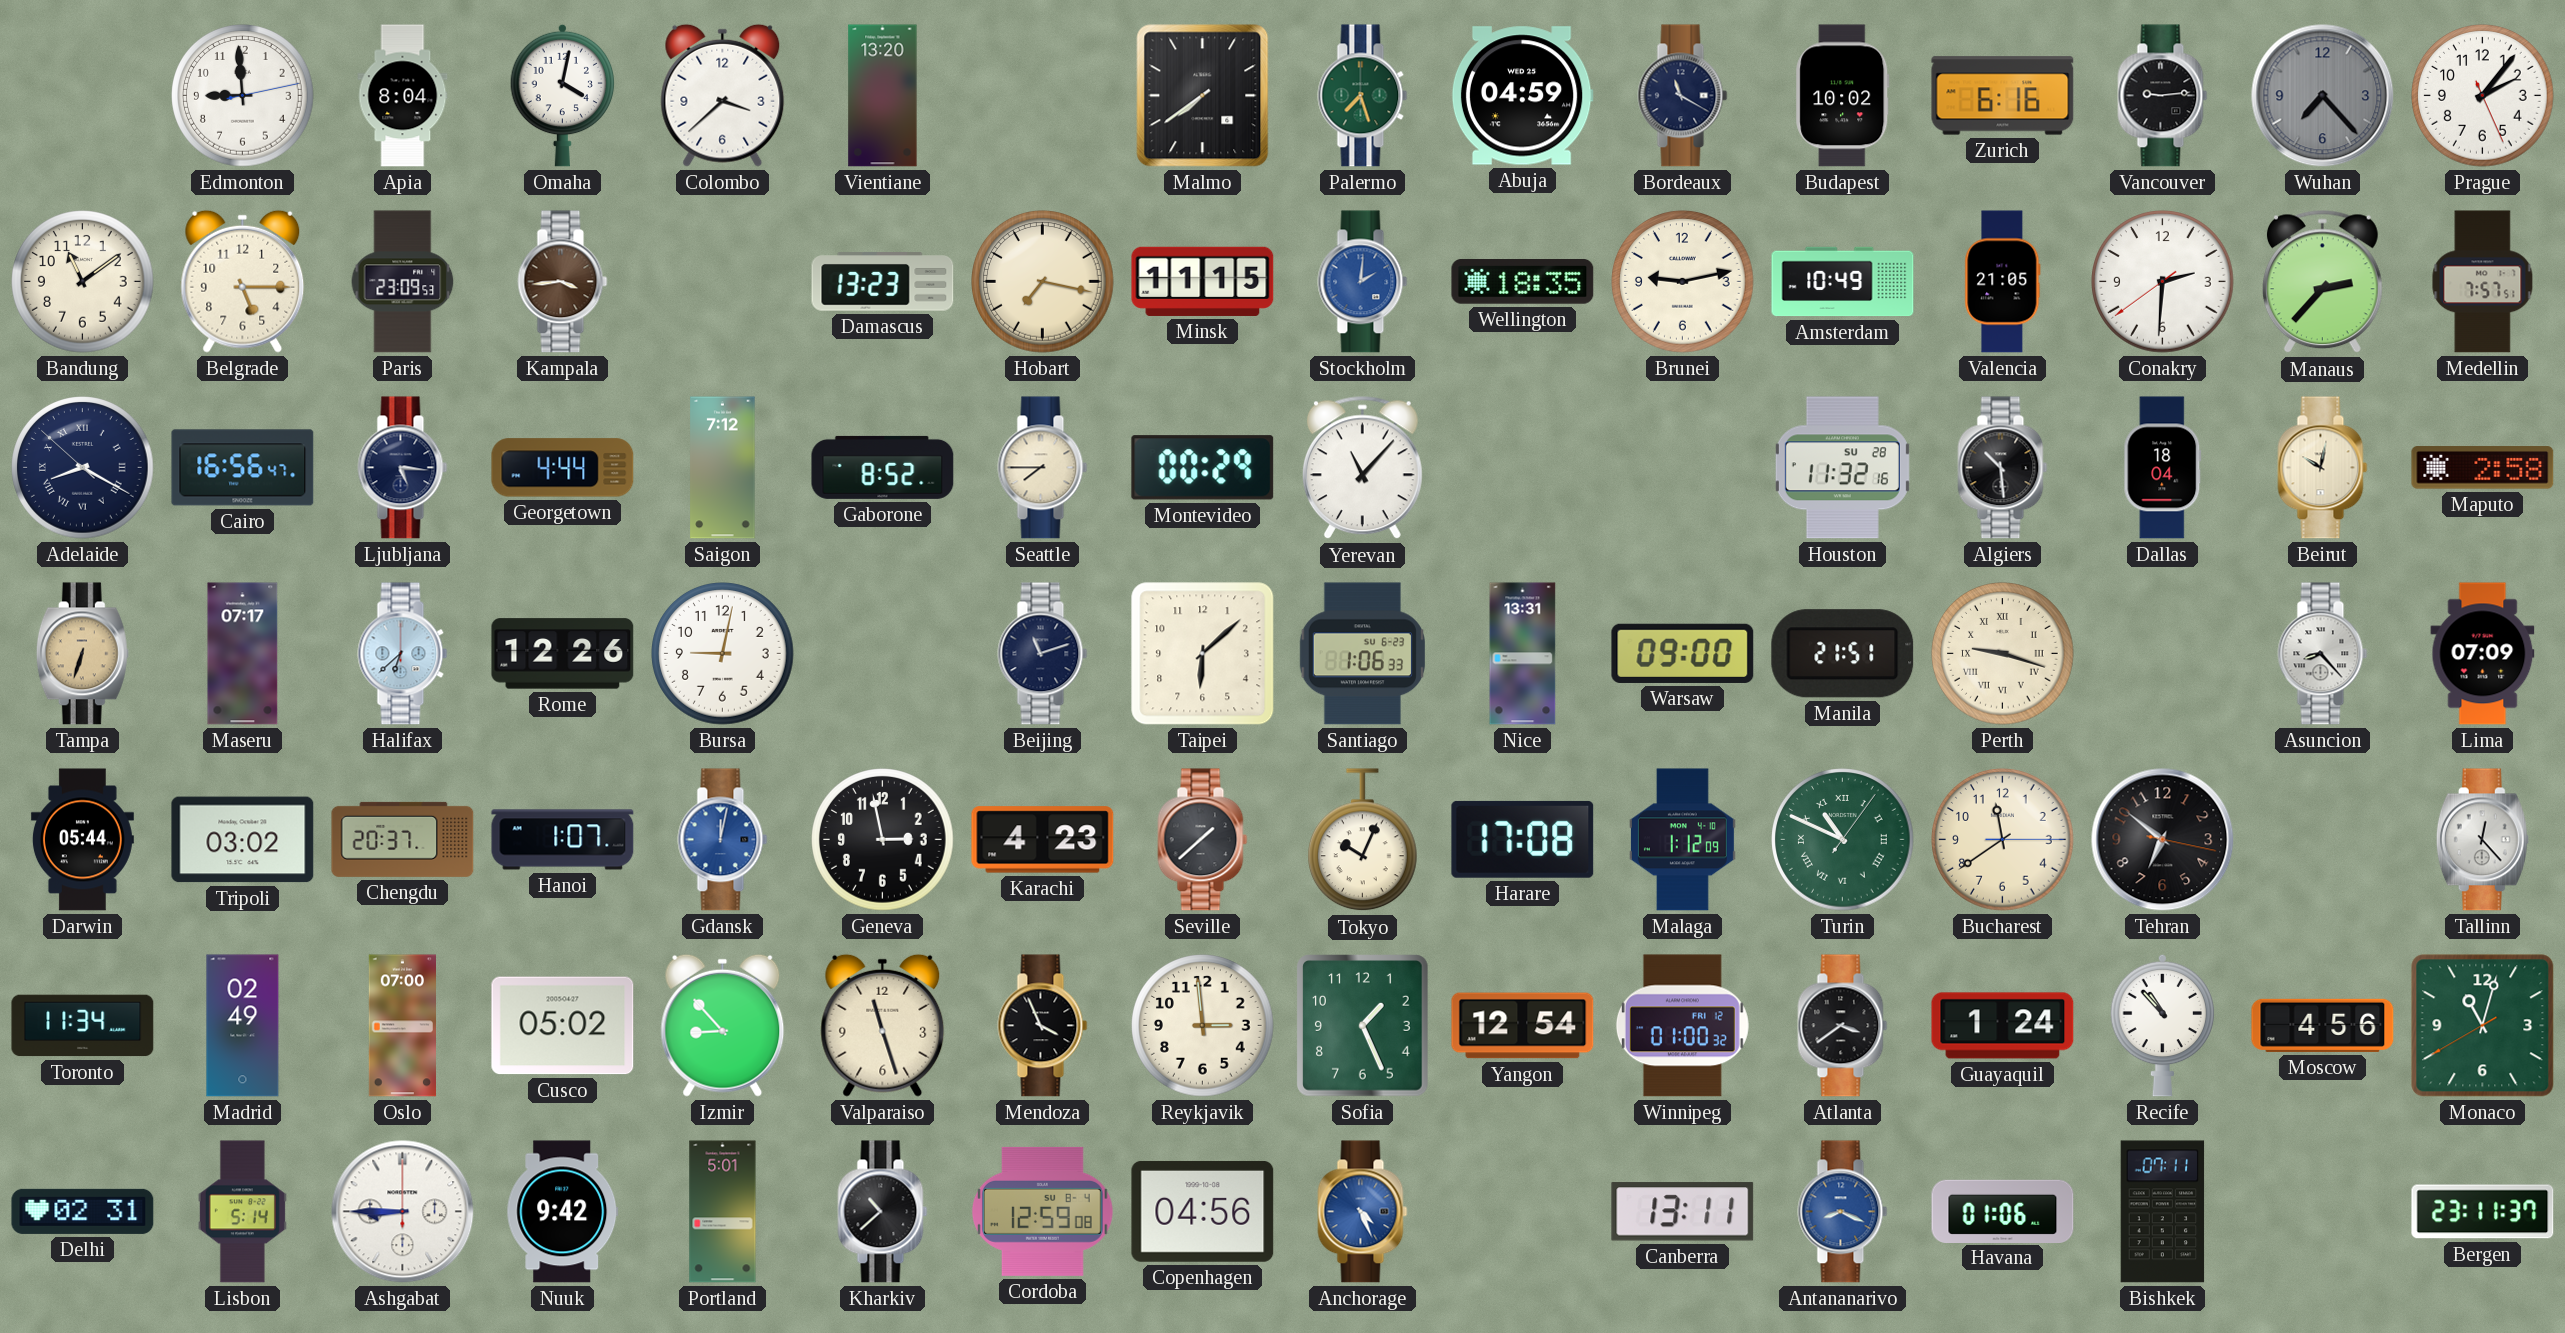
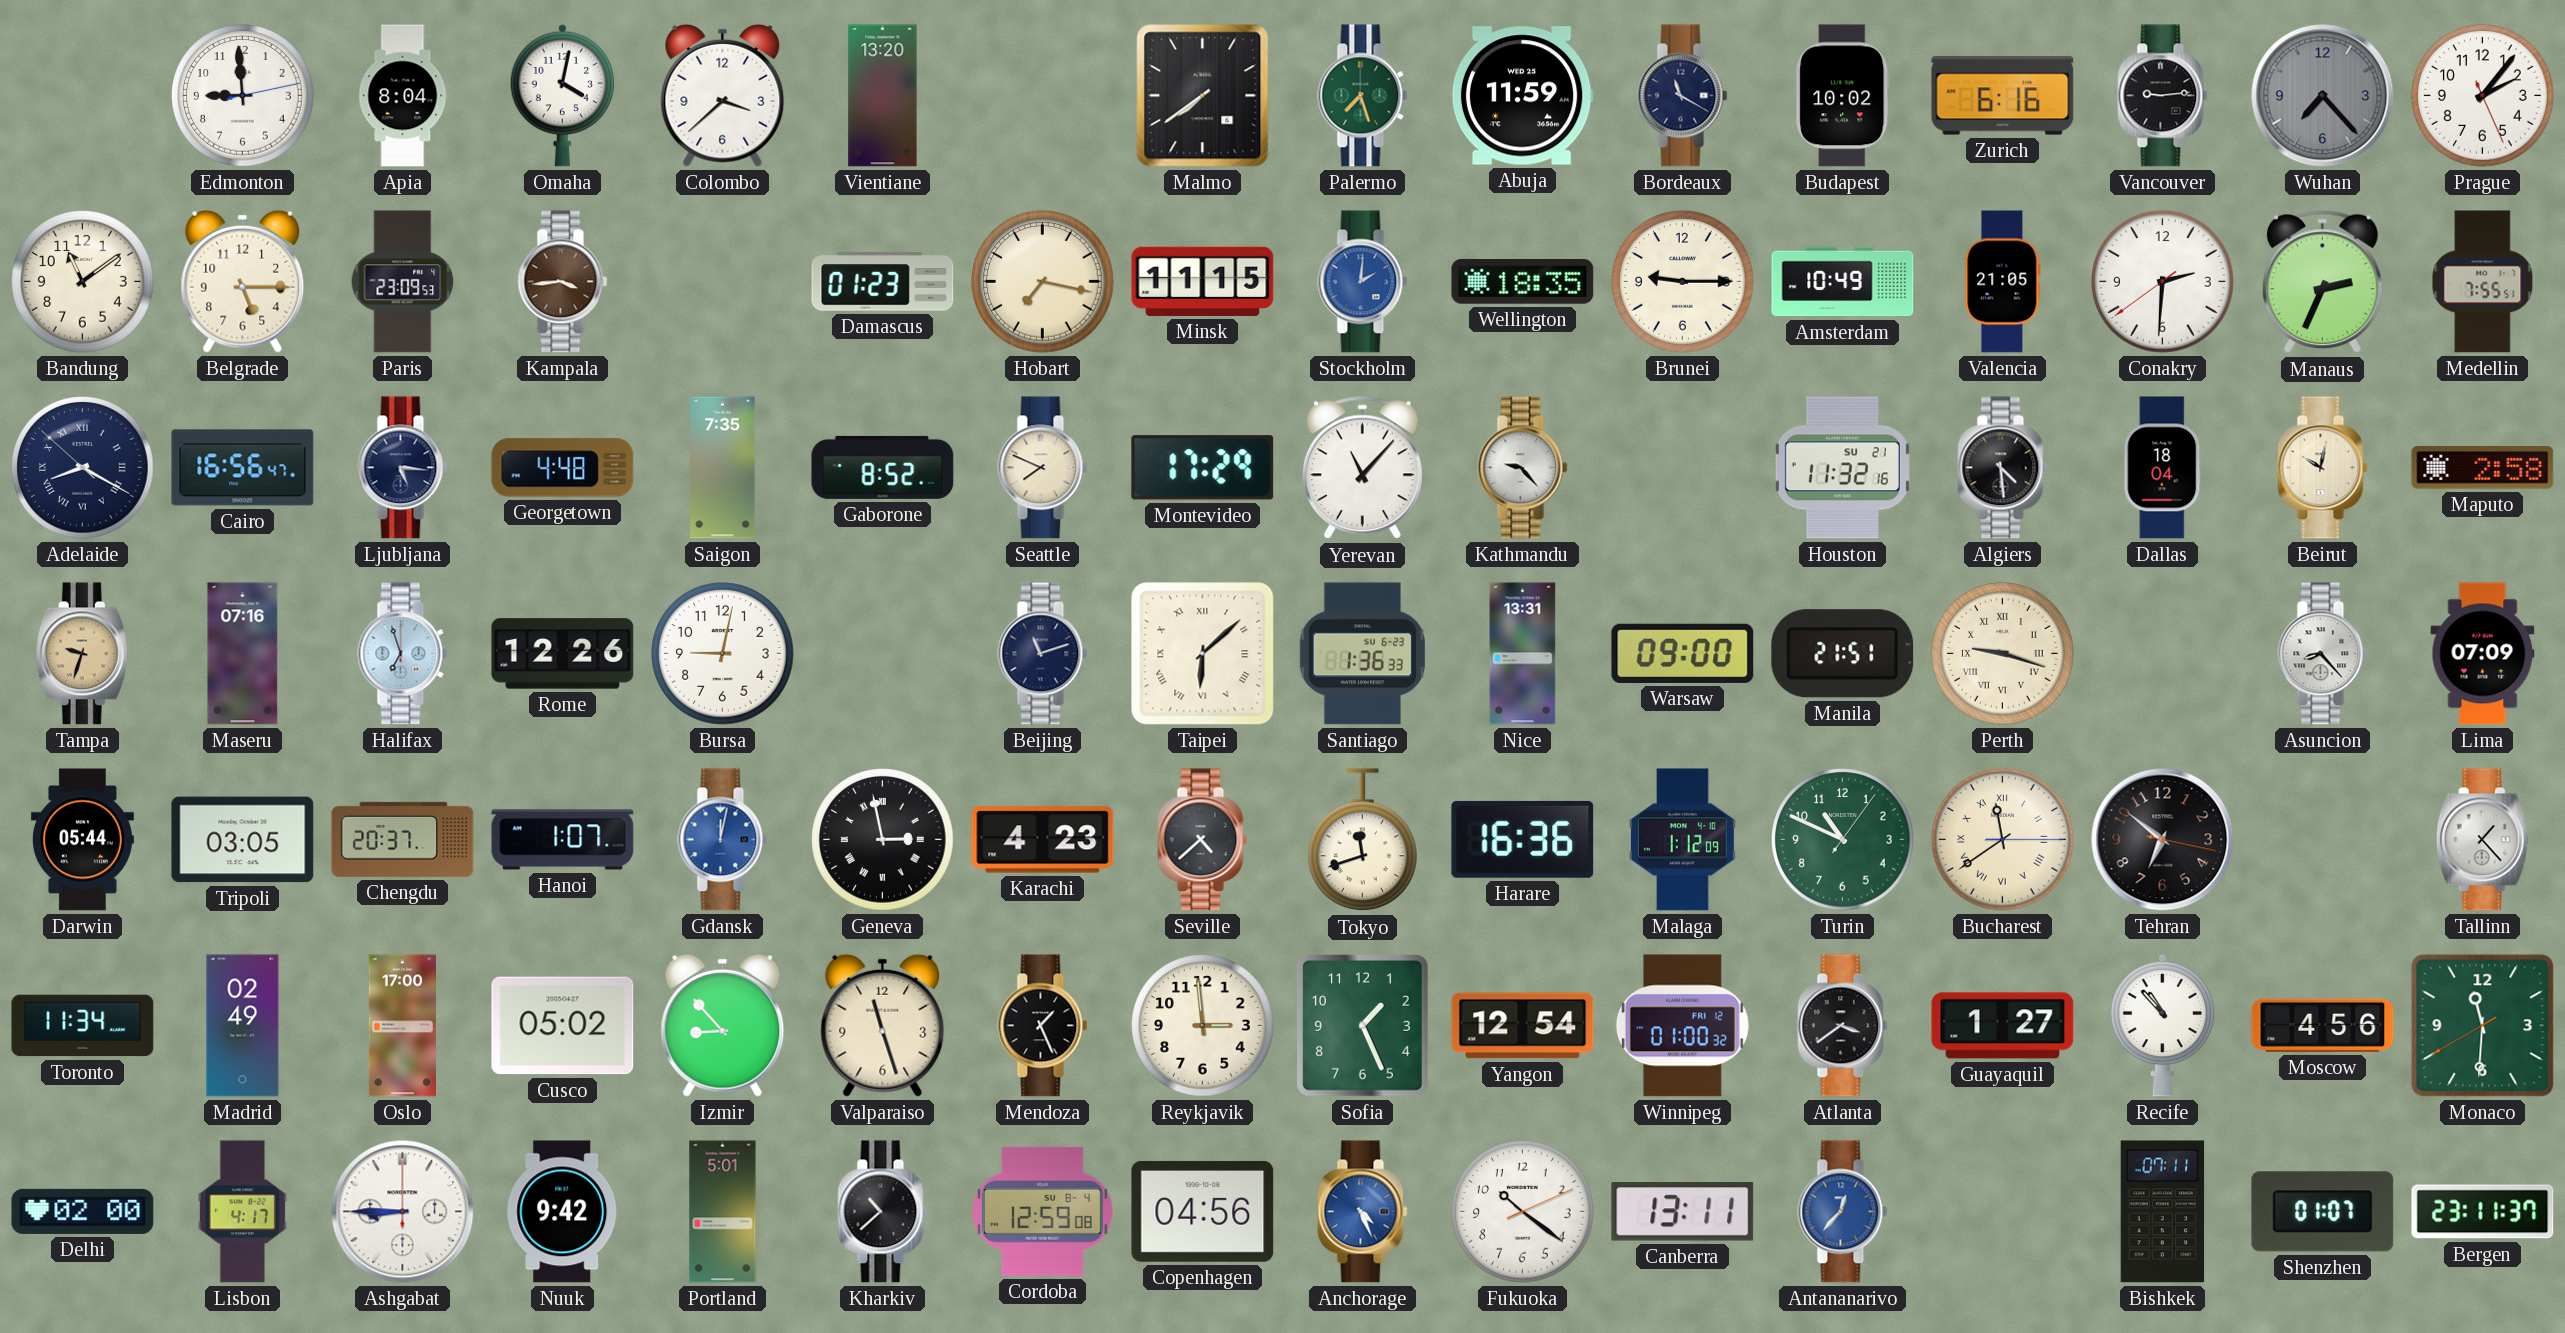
Abuja: 04:59 -> 11:59 (1522, 96)
Damascus: 13:23 -> 01:23 (883, 282)
Brunei: 9:13 -> 9:15 (1683, 282)
Manaus: 2:37 -> 2:34 (2322, 282)
Medellin: 7:57 -> 7:55 (2483, 282)
Georgetown: 4:44 -> 4:48 (563, 468)
Saigon: 7:12 -> 7:35 (723, 468)
Seattle: 7:45 -> 7:49 (1043, 468)
Montevideo: 00:29 -> 17:29 (1203, 468)
Kathmandu: none -> 9:23 (1523, 468)
Houston date: SU 28 -> SU 21 (1842, 468)
Algiers: 10:29 -> 4:29 (2003, 468)
Tampa: 6:33 -> 9:33 (82, 654)
Maseru: 07:17 -> 07:16 (243, 654)
Halifax: 6:38 -> 6:57 (403, 654)
Taipei numerals: Arabic -> Roman (1203, 654)
Santiago: 1:06 -> 1:36 (1362, 654)
Tripoli: 03:02 -> 03:05 (243, 840)
Geneva numerals: Arabic -> Roman (883, 840)
Seville: 1:38 -> 4:38 (1203, 840)
Tokyo: 10:04 -> 11:42 (1363, 840)
Harare: 17:08 -> 16:36 (1523, 839)
Turin numerals: Roman -> Arabic (1843, 840)
Bucharest numerals: Arabic -> Roman (2003, 840)
Tallinn: 12:23 -> 1:23 (2482, 840)
Oslo: 07:00 -> 17:00 (402, 1026)
Mendoza: 3:56 -> 1:26 (1043, 1026)
Guayaquil: 1:24 -> 1:27 (2003, 1026)
Monaco: 11:02 -> 11:30 (2483, 1026)
Delhi: 02:31 -> 02:00 (83, 1211)
Lisbon: 5:14 -> 4:17 (242, 1212)
Fukuoka: none -> 10:21 (1523, 1212)
Antananarivo: 8:19 -> 12:37 (1843, 1212)
Havana: 01:06 -> none (2003, 1211)
Shenzhen: none -> 01:07 (2323, 1212)
